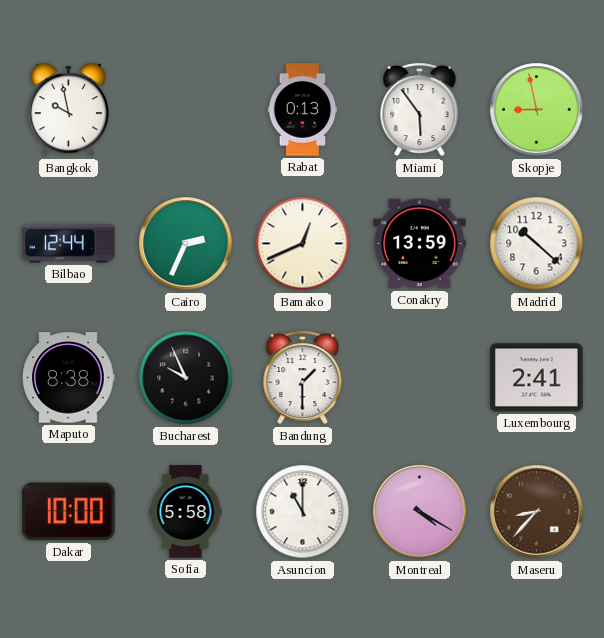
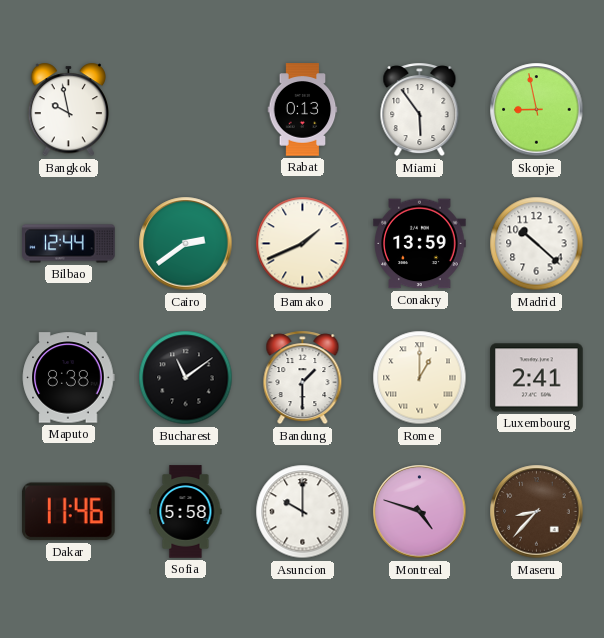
Cairo: 2:34 -> 2:39 (186, 244)
Bamako: 12:41 -> 1:41 (303, 244)
Bucharest: 9:56 -> 11:09 (186, 378)
Rome: none -> 1:00 (420, 378)
Dakar: 10:00 -> 11:46 (68, 512)
Asuncion: 11:00 -> 10:00 (303, 512)
Montreal: 4:20 -> 4:48 (420, 512)
